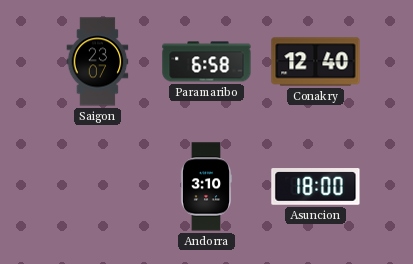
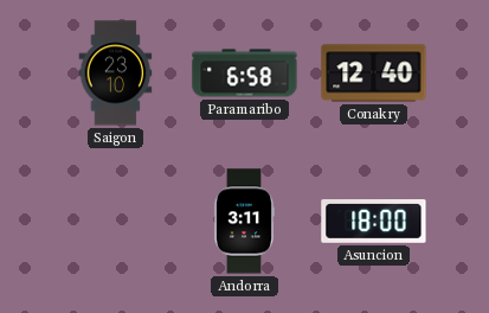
Saigon: 23:07 -> 23:10 (116, 74)
Andorra: 3:10 -> 3:11 (244, 222)
